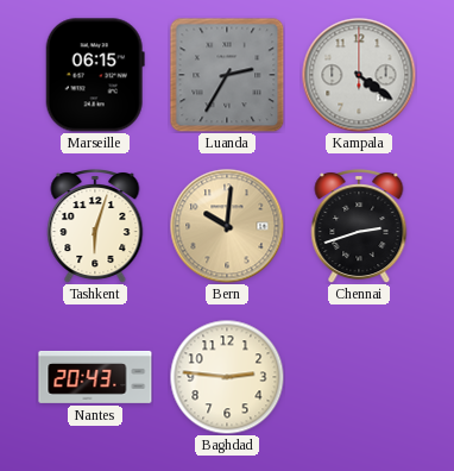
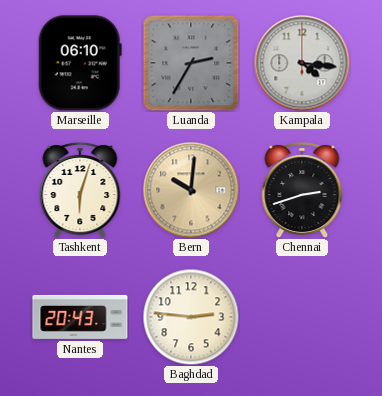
Marseille: 06:15 -> 06:10 (80, 63)
Kampala: 4:21 -> 4:16 (302, 63)
